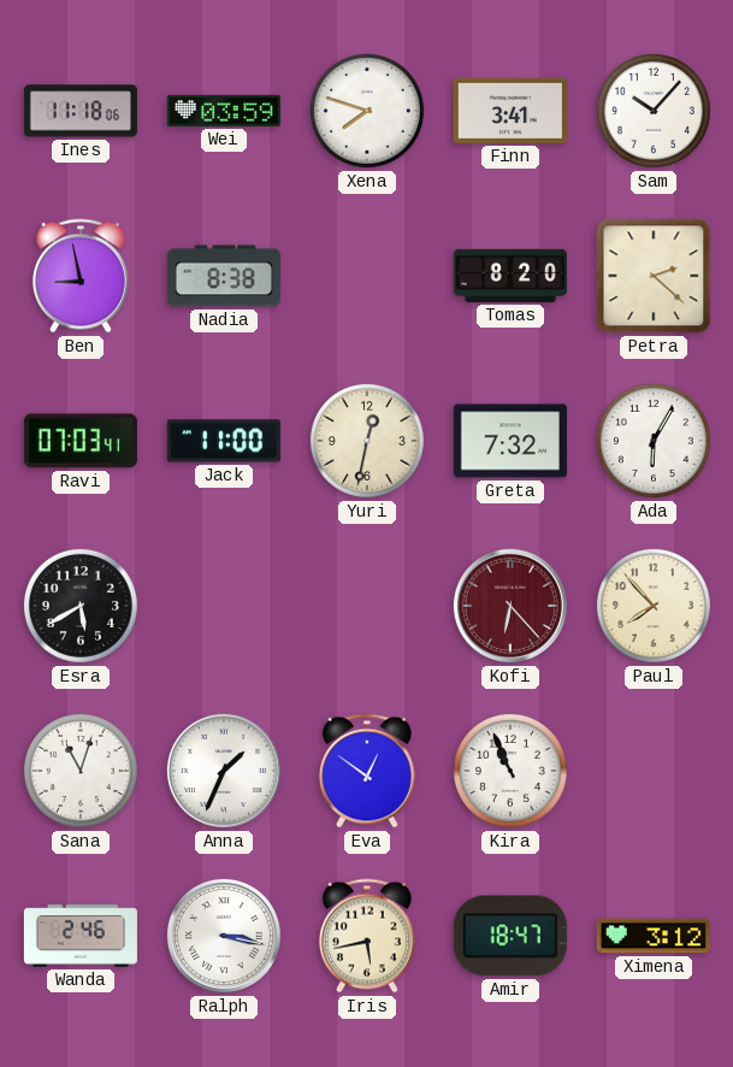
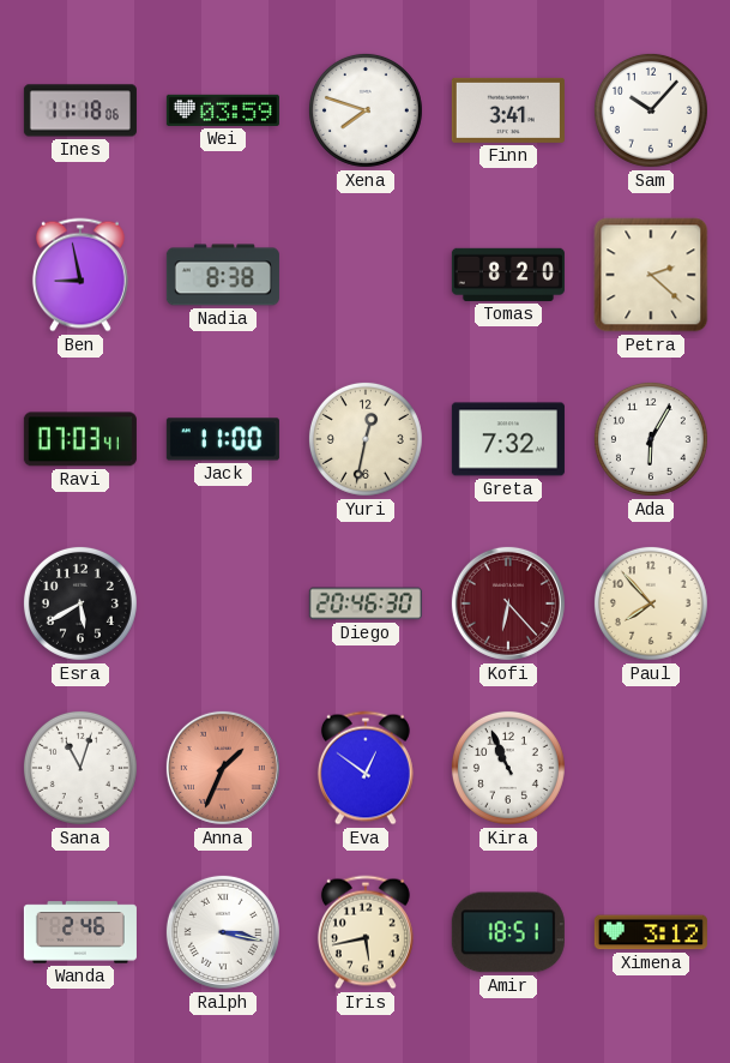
Diego: none -> 20:46 (366, 603)
Anna dial: white -> salmon (223, 768)
Amir: 18:47 -> 18:51 (508, 932)
